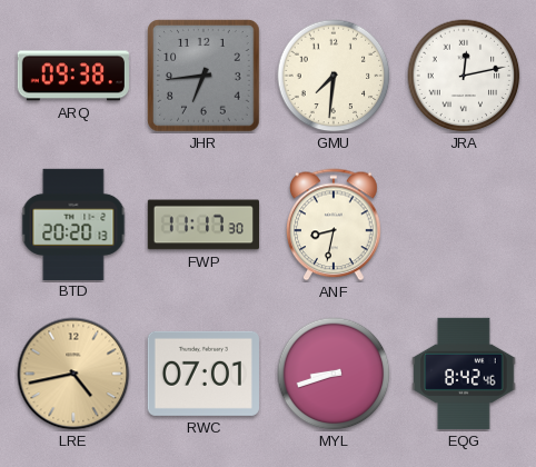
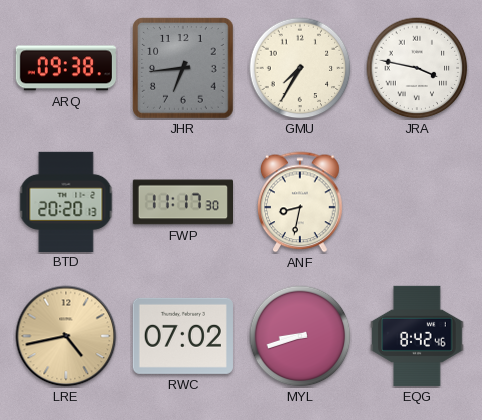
GMU: 7:31 -> 7:35 (300, 68)
JRA: 12:13 -> 3:47 (417, 68)
RWC: 07:01 -> 07:02 (183, 336)
